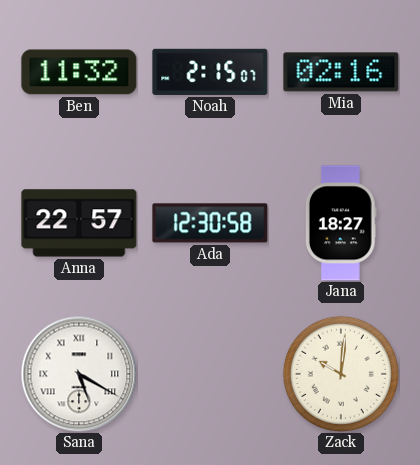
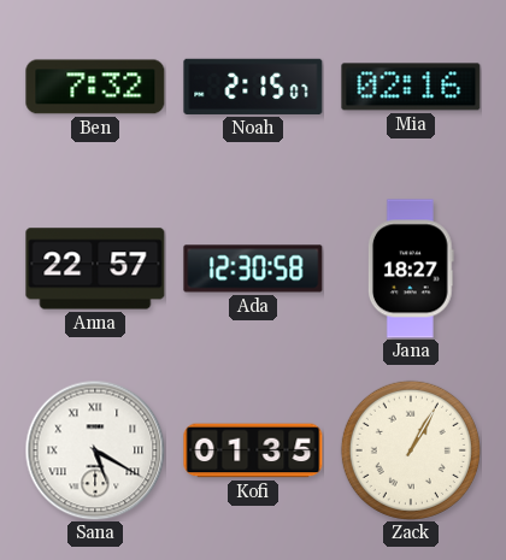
Ben: 11:32 -> 7:32 (95, 87)
Kofi: none -> 01:35 (253, 450)
Zack: 10:01 -> 1:05 (411, 450)
